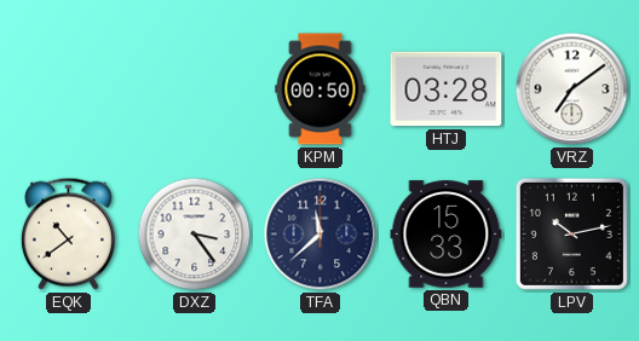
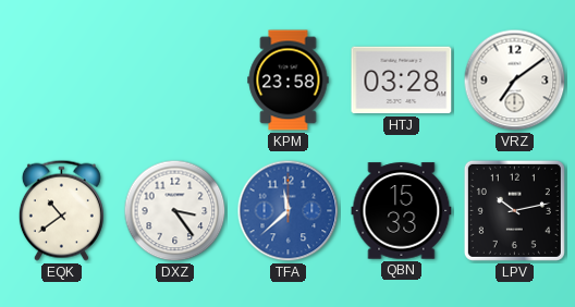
KPM: 00:50 -> 23:58 (289, 81)
TFA dial: navy -> blue (289, 211)
